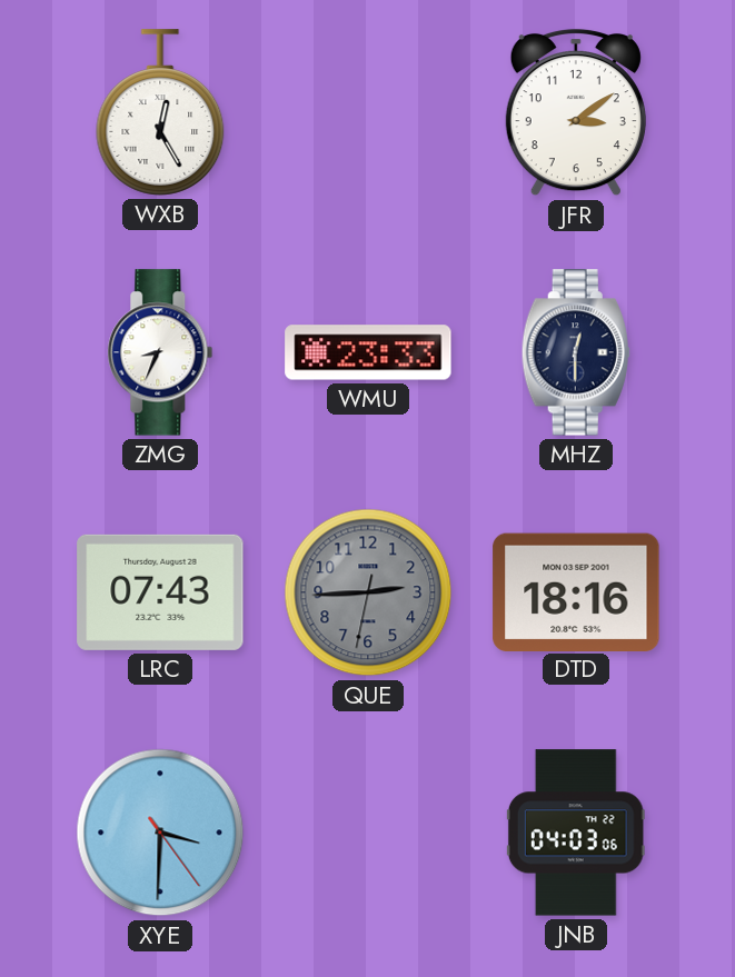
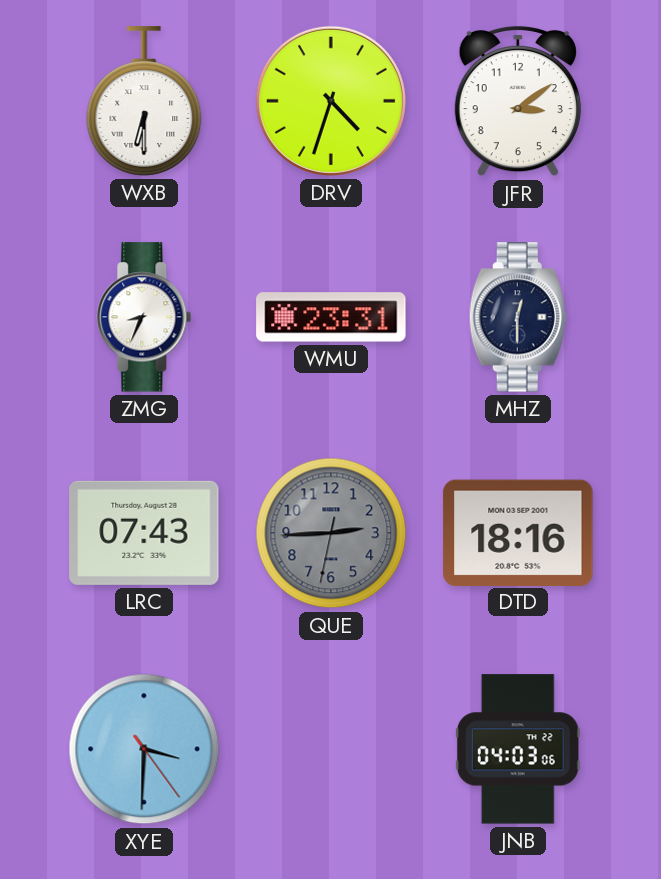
WXB: 12:25 -> 6:30 (144, 101)
DRV: none -> 4:33 (331, 101)
WMU: 23:33 -> 23:31 (331, 317)
